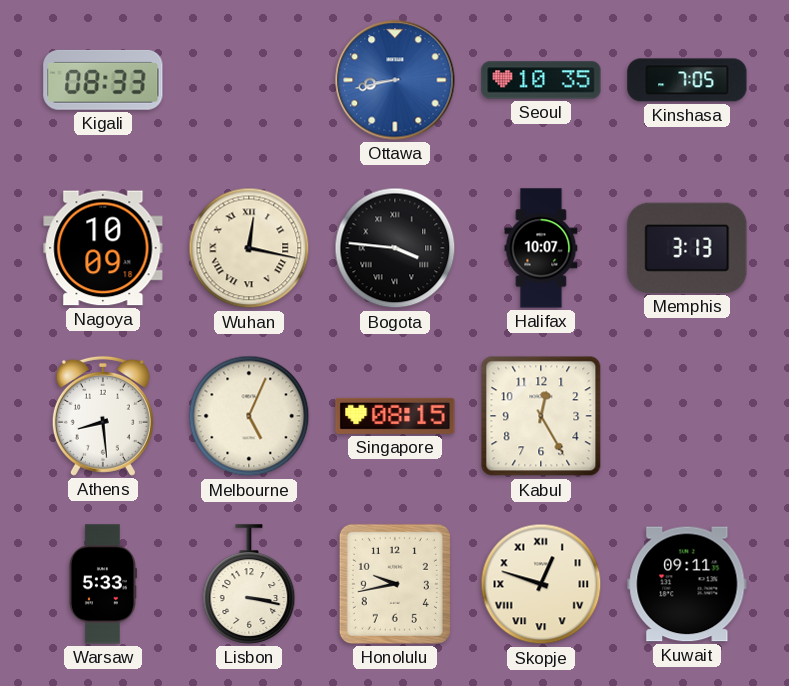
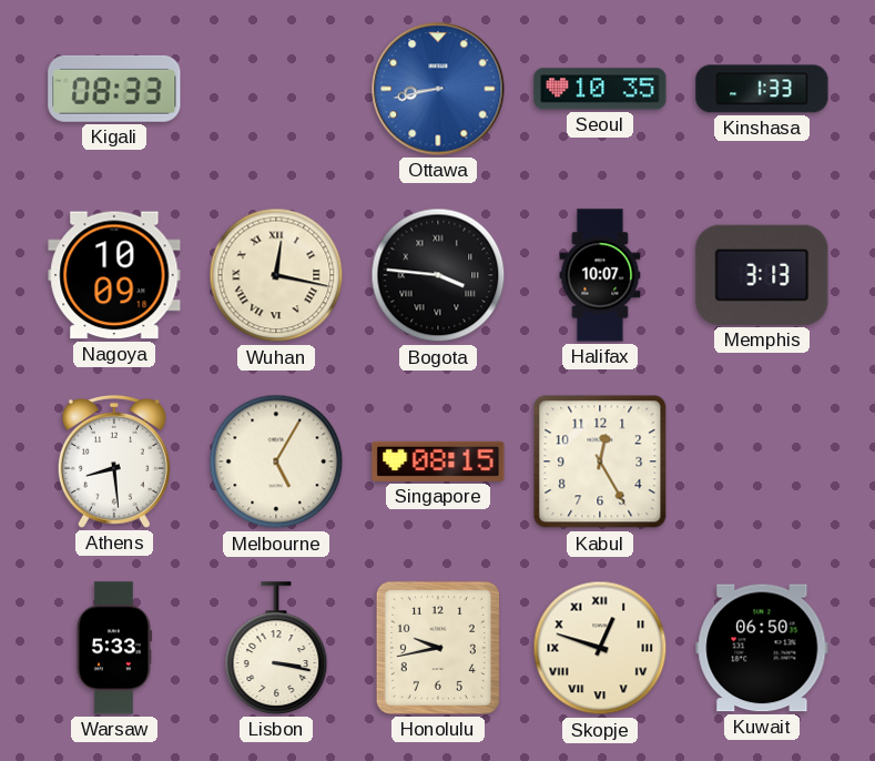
Kinshasa: 7:05 -> 1:33 (762, 89)
Melbourne: 5:04 -> 5:05 (276, 461)
Kuwait: 09:11 -> 06:50 (762, 648)
